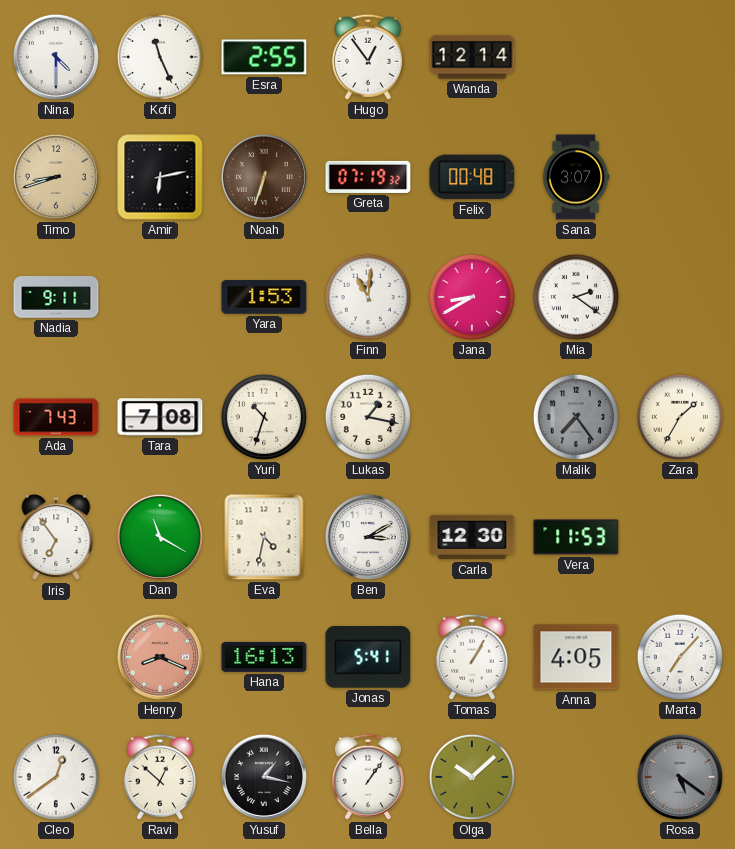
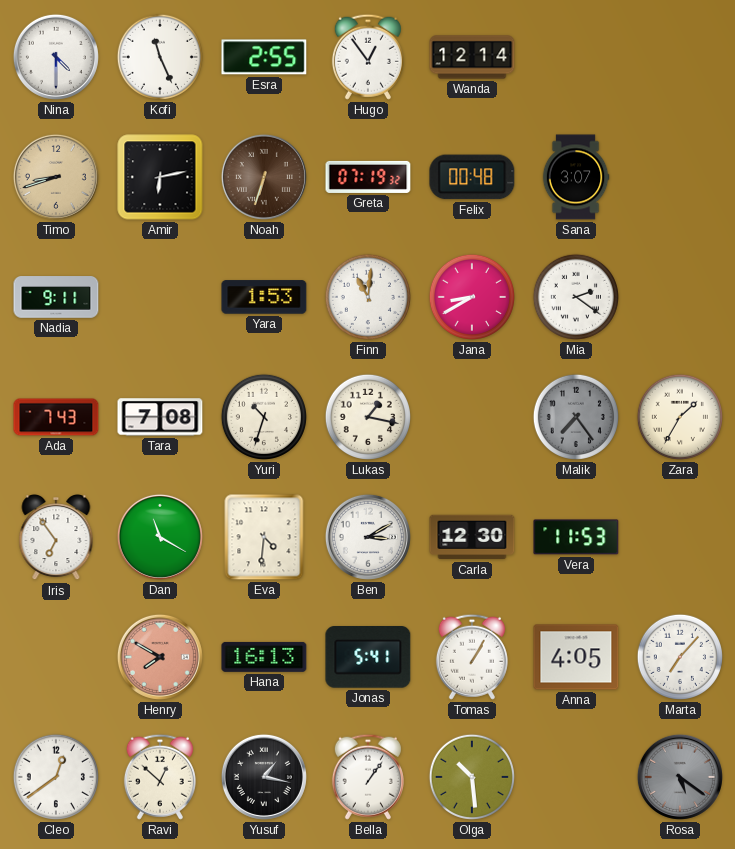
Eva: 4:32 -> 4:31 (264, 537)
Henry: 8:19 -> 7:50 (160, 657)
Olga: 10:08 -> 10:29 (472, 777)
